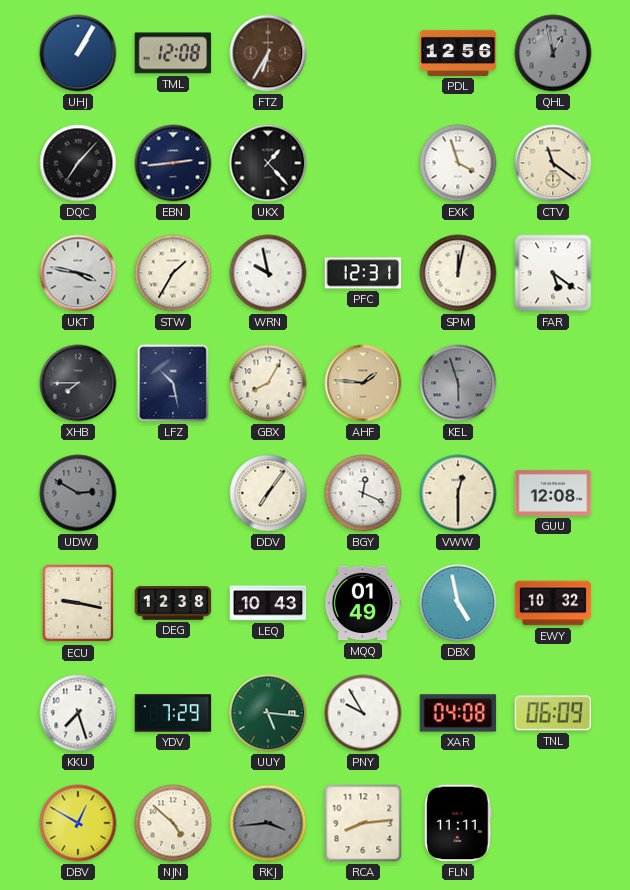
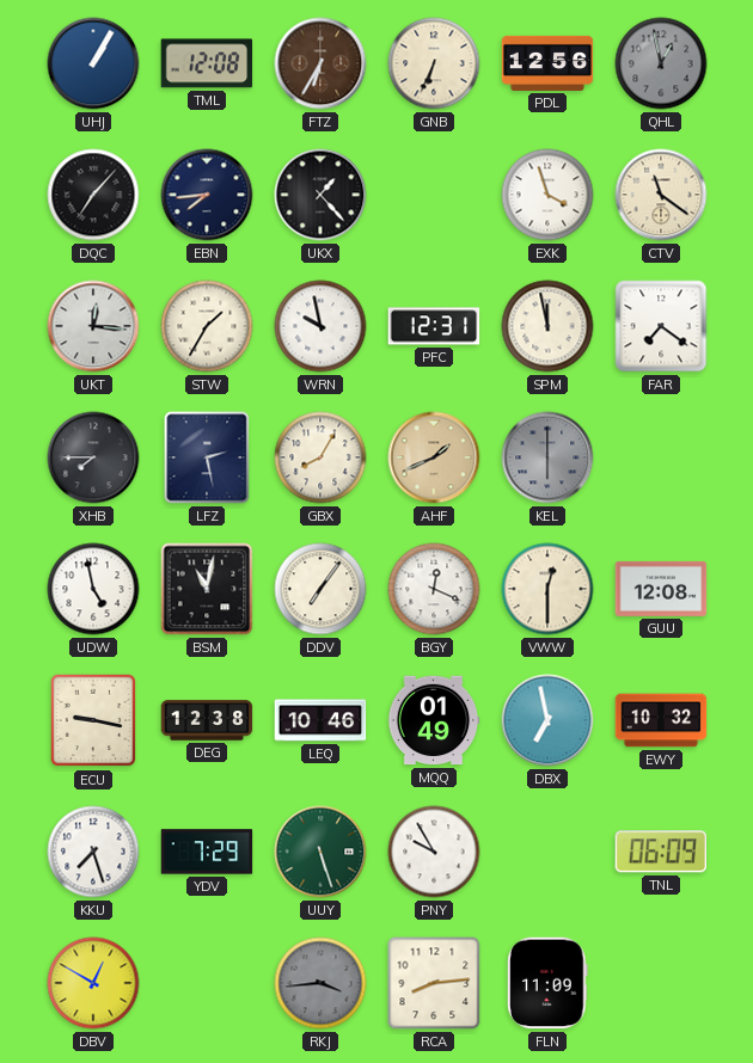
GNB: none -> 6:34 (434, 63)
EBN: 2:44 -> 7:44 (207, 195)
UKT: 3:47 -> 12:16 (93, 326)
SPM: 12:02 -> 11:58 (547, 326)
FAR: 5:21 -> 7:21 (661, 326)
LFZ: 10:28 -> 2:28 (207, 457)
AHF: 1:46 -> 1:41 (434, 457)
KEL: 5:57 -> 6:00 (547, 457)
UDW: 2:50 -> 4:58 (93, 589)
UDW dial: grey -> white (93, 589)
BSM: none -> 11:02 (207, 589)
LEQ: 10:43 -> 10:46 (320, 720)
DBX: 4:58 -> 6:58 (547, 720)
UUY: 5:16 -> 5:27 (320, 852)
XAR: 04:08 -> none (458, 713)
NJN: 4:52 -> none (173, 823)
FLN: 11:11 -> 11:09 (547, 983)
